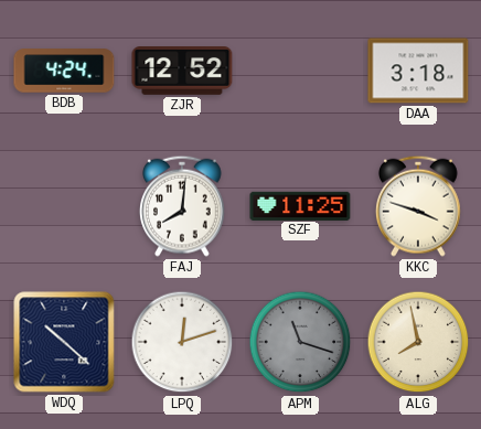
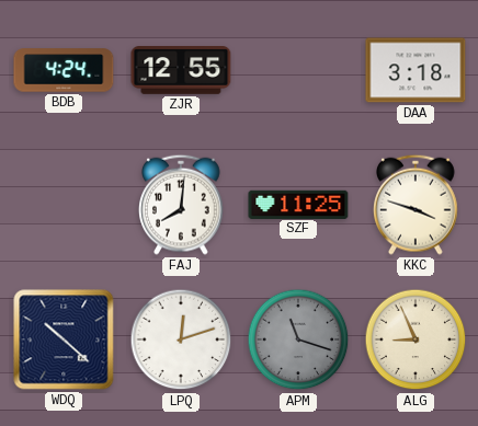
ZJR: 12:52 -> 12:55 (181, 71)
ALG: 7:58 -> 8:56 (416, 339)
